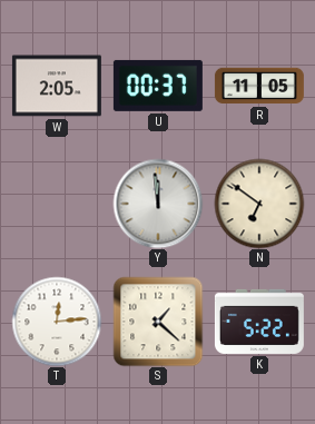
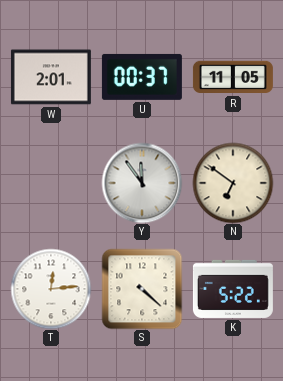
W: 2:05 -> 2:01 (51, 77)
Y: 11:59 -> 11:54 (142, 183)
S: 1:22 -> 4:22 (142, 289)
